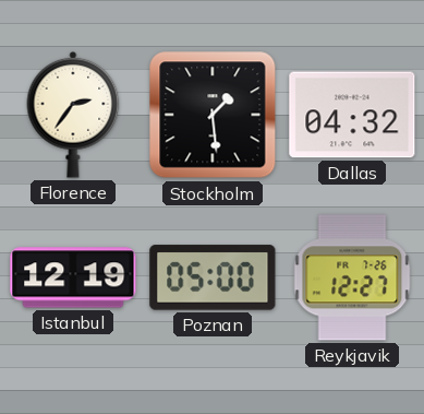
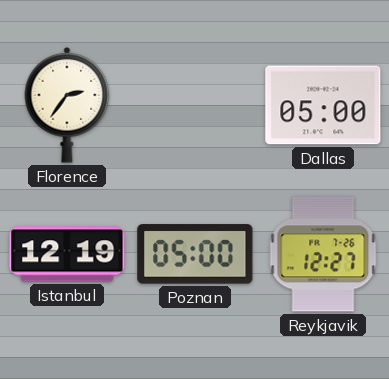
Stockholm: 1:29 -> none (213, 115)
Dallas: 04:32 -> 05:00 (323, 105)
